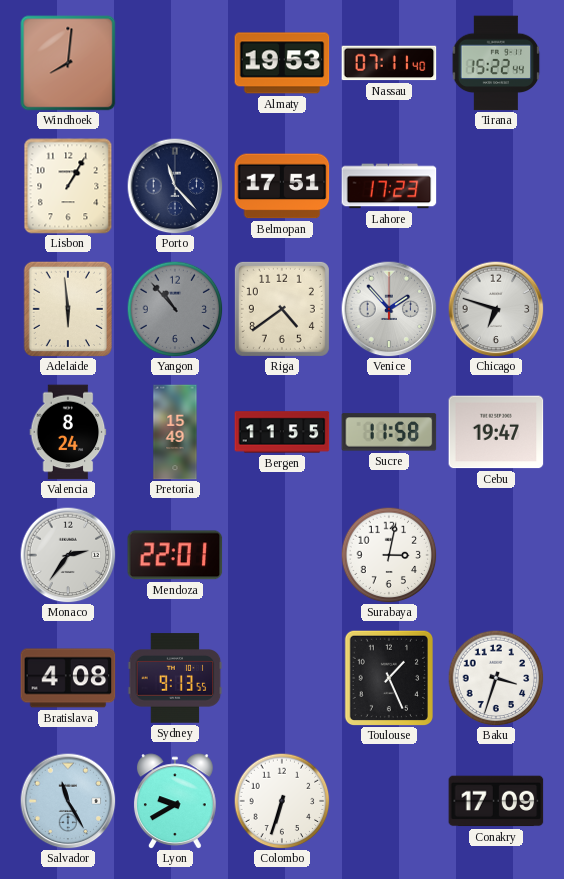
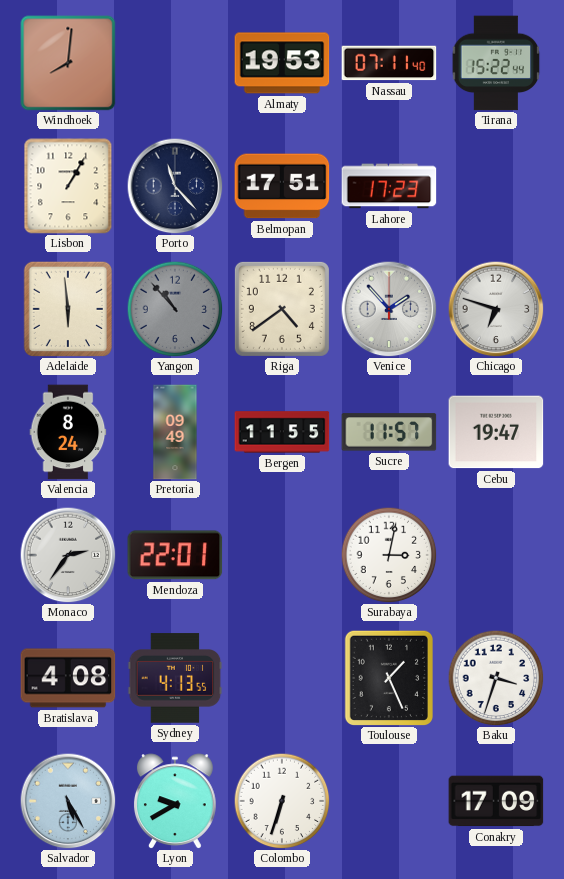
Pretoria: 15:49 -> 09:49 (175, 432)
Sucre: 11:58 -> 11:57 (389, 432)
Sydney: 9:13 -> 4:13 (175, 678)
Salvador: 11:25 -> 5:25 (68, 801)
